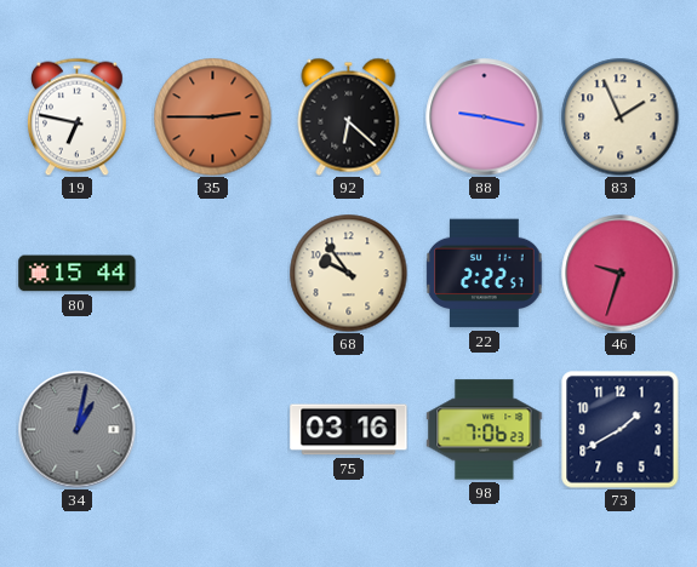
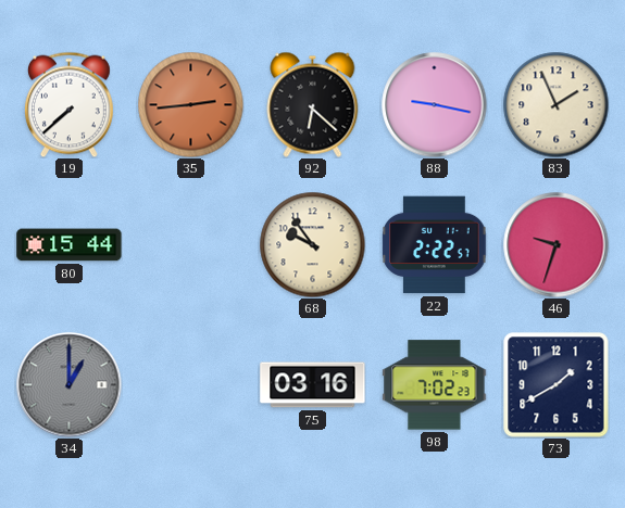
19: 6:47 -> 7:38 (70, 104)
35: 2:45 -> 2:44 (190, 104)
34: 1:02 -> 1:00 (70, 385)
98: 7:06 -> 7:02 (435, 385)
